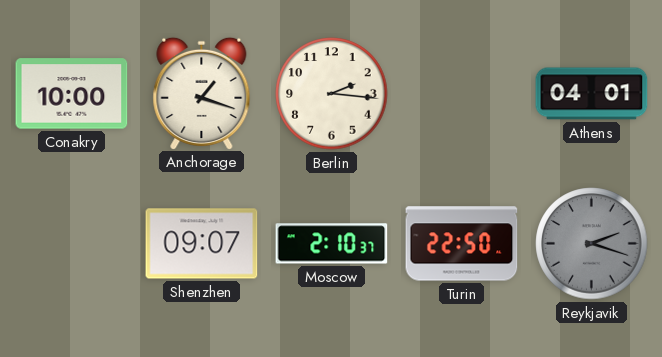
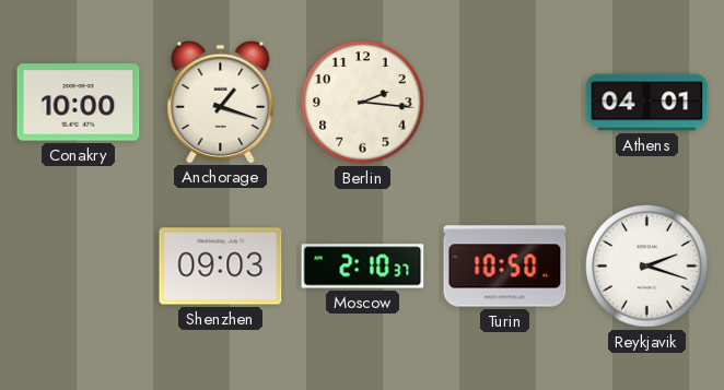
Shenzhen: 09:07 -> 09:03 (221, 267)
Turin: 22:50 -> 10:50 (505, 267)
Reykjavik dial: grey -> white (647, 267)
